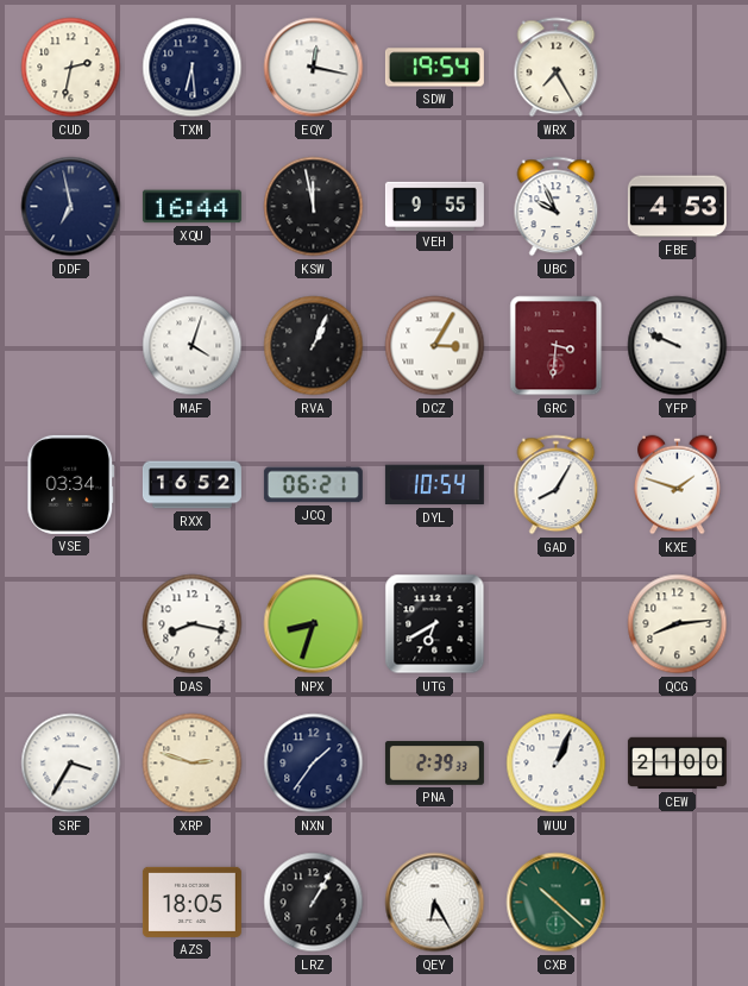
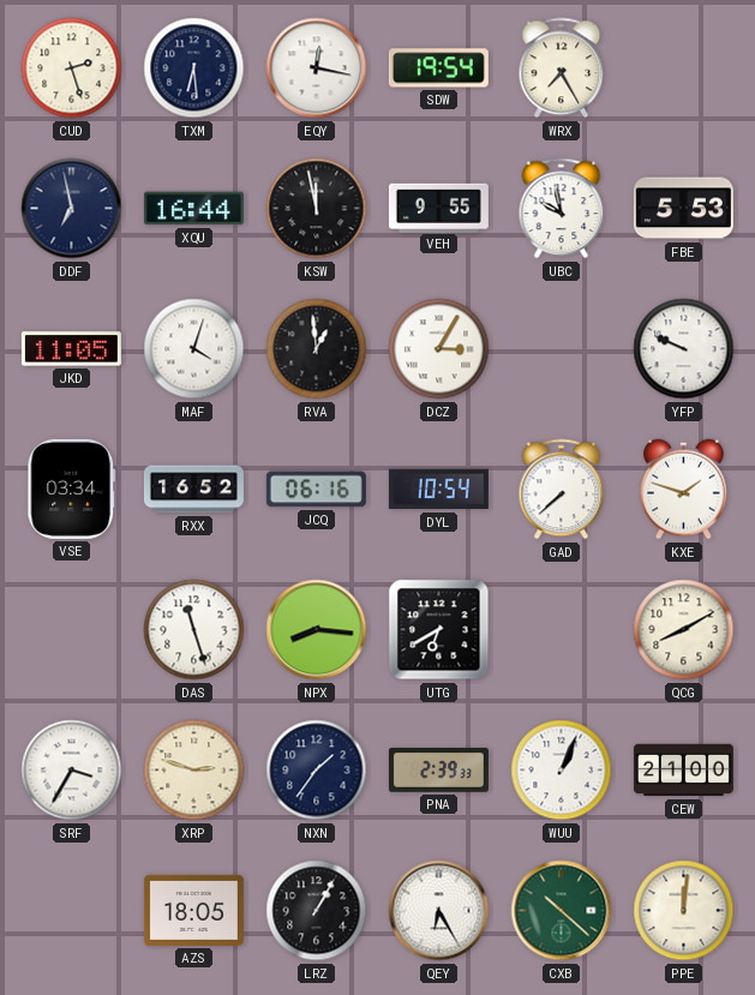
CUD: 2:32 -> 2:27 (72, 68)
UBC: 9:56 -> 9:58 (562, 209)
FBE: 4:53 -> 5:53 (683, 209)
JKD: none -> 11:05 (71, 349)
RVA: 1:04 -> 12:59 (317, 349)
GRC: 3:31 -> none (557, 346)
JCQ: 06:21 -> 06:16 (316, 490)
GAD: 8:05 -> 7:38 (562, 490)
DAS: 8:17 -> 11:27 (194, 630)
NPX: 8:33 -> 8:16 (317, 630)
QCG: 8:14 -> 8:10 (684, 630)
PPE: none -> 12:01 (684, 911)
